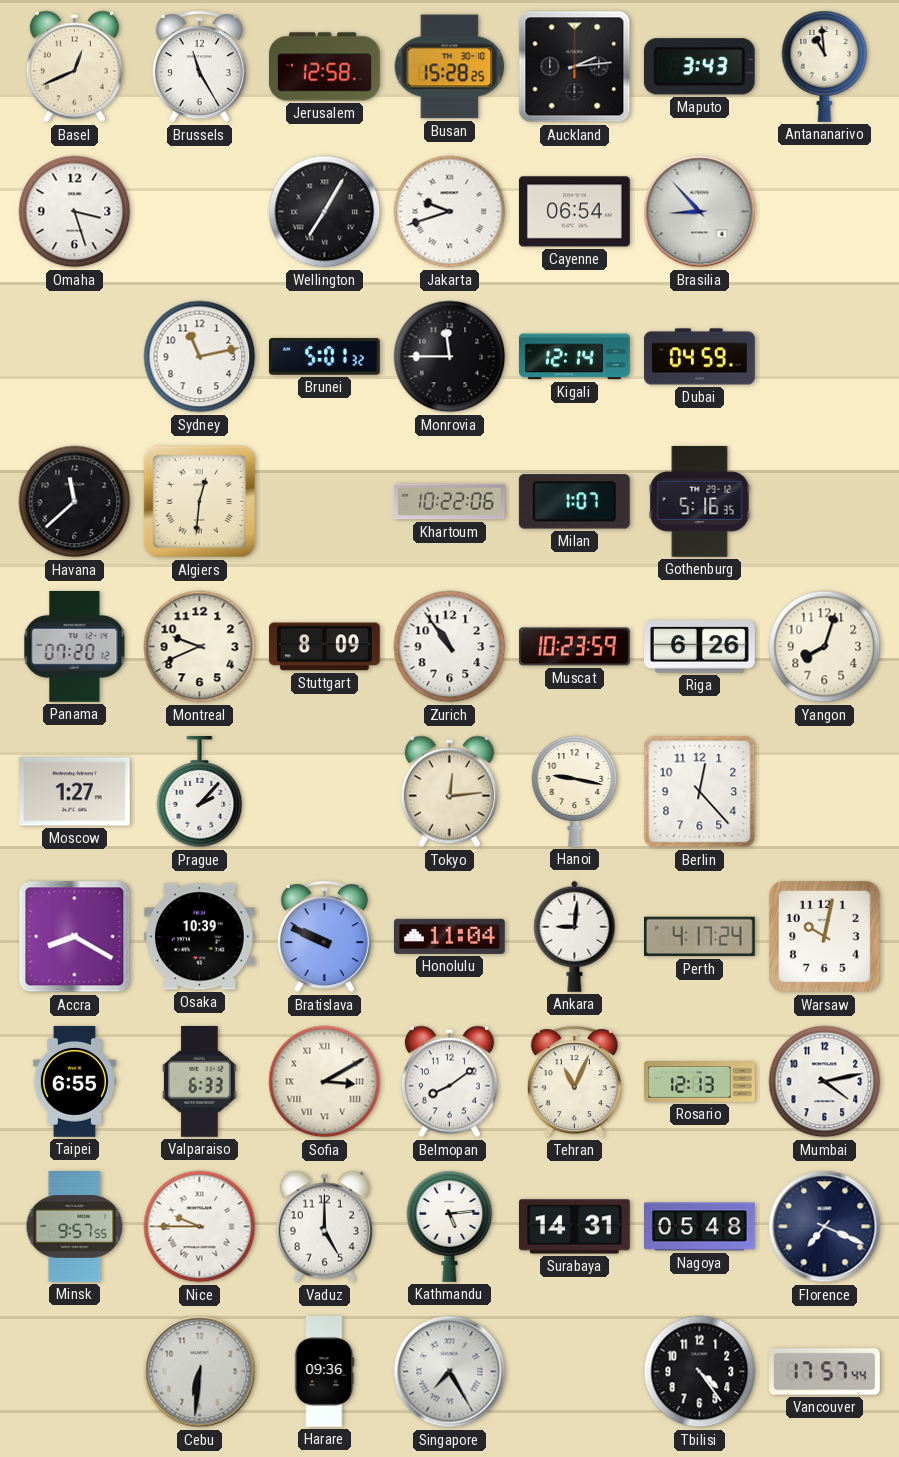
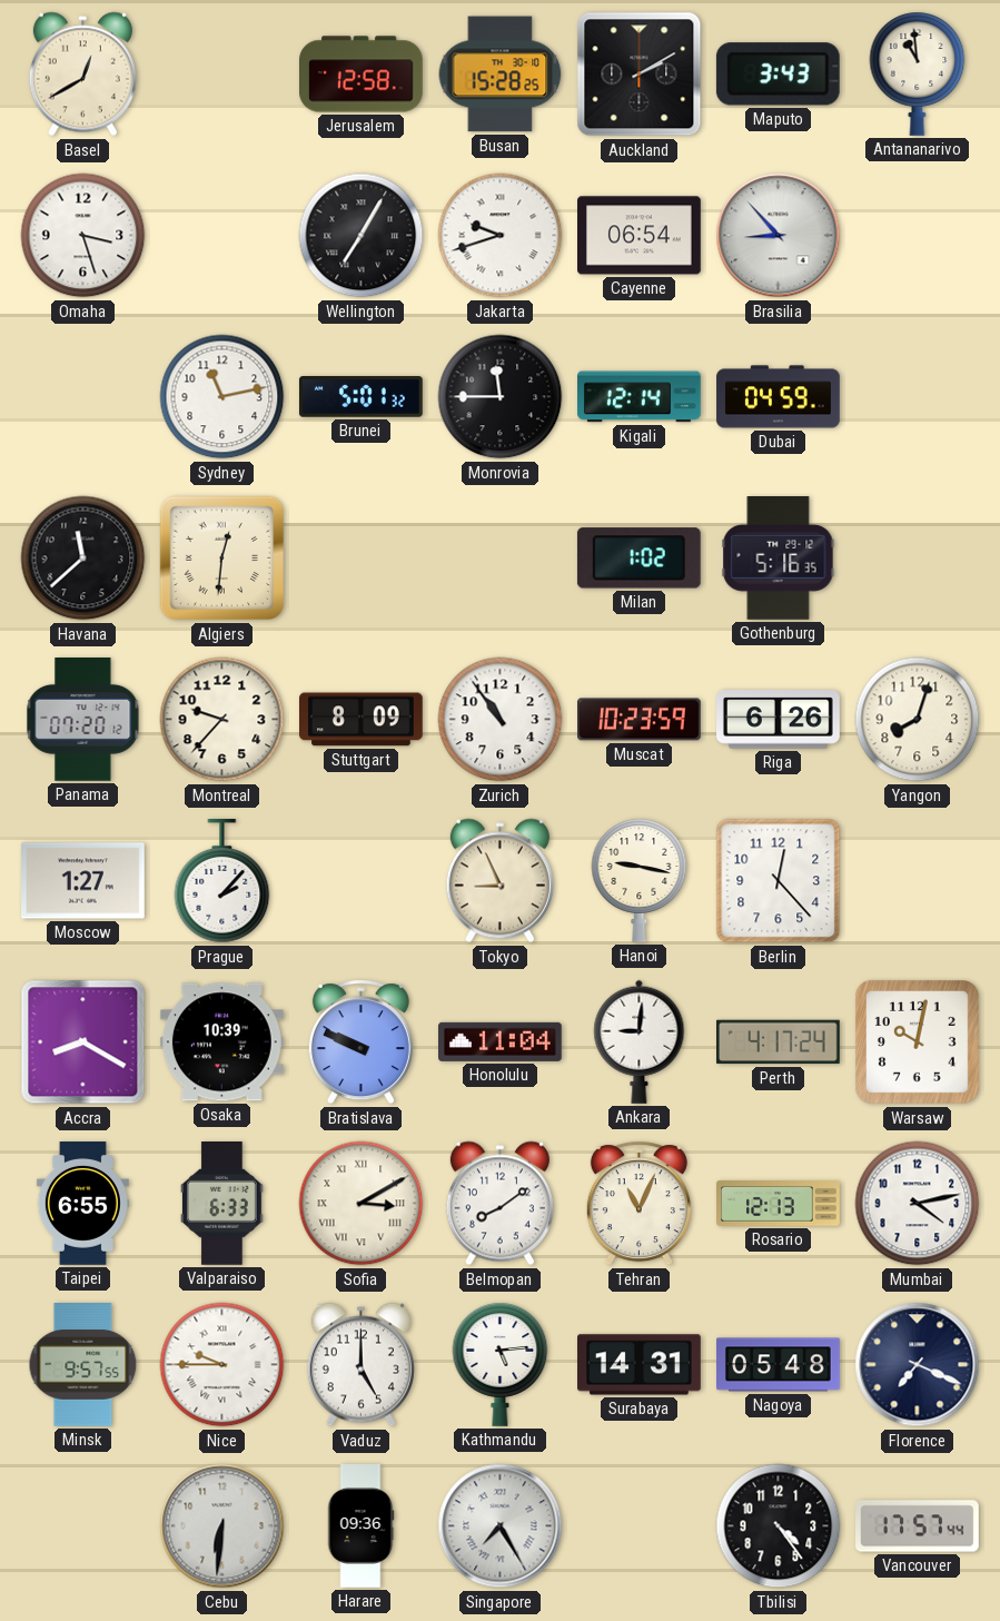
Basel: 12:41 -> 12:40 (82, 75)
Brussels: 11:25 -> none (199, 67)
Auckland: 2:14 -> 2:10 (640, 75)
Khartoum: 10:22 -> none (450, 502)
Milan: 1:07 -> 1:02 (638, 559)
Montreal: 9:41 -> 9:37 (222, 720)
Tokyo: 12:14 -> 8:56 (499, 881)
